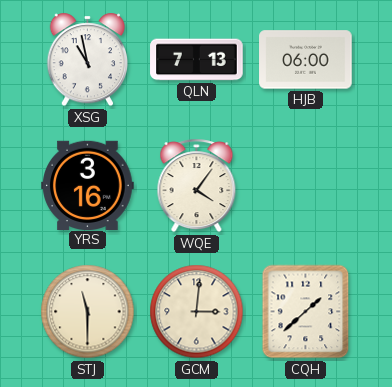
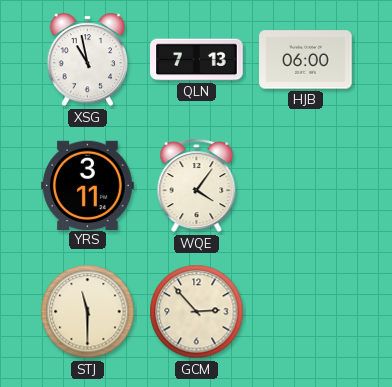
YRS: 3:16 -> 3:11 (88, 185)
GCM: 3:01 -> 2:53 (197, 312)
CQH: 1:38 -> none (306, 312)
